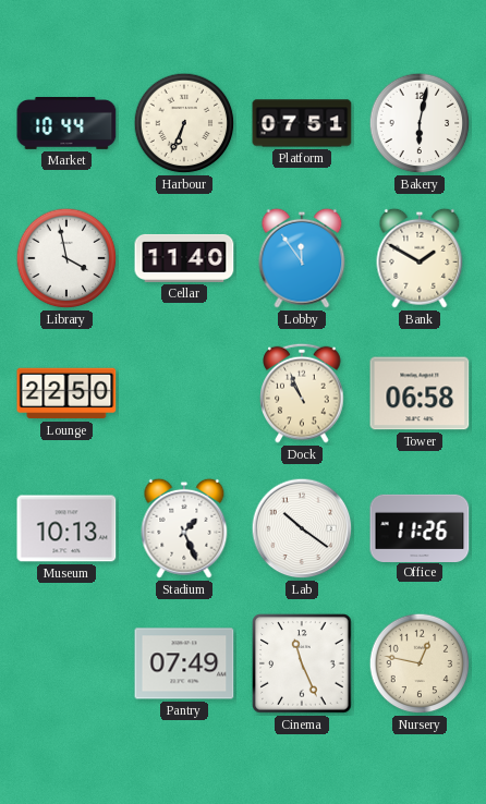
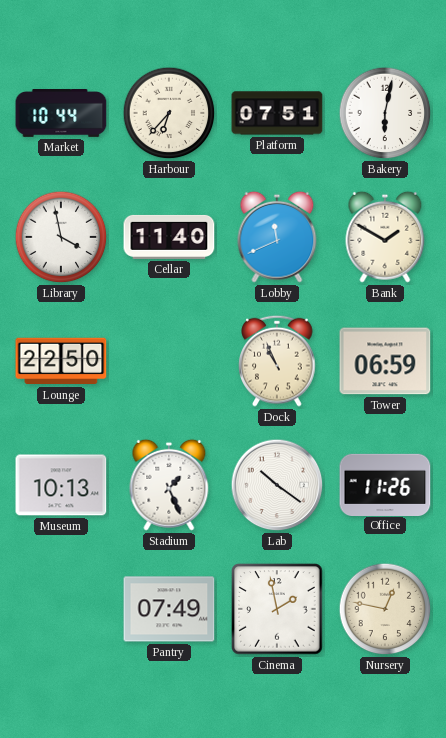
Harbour: 6:34 -> 6:37 (169, 113)
Lobby: 11:54 -> 11:41 (277, 237)
Tower: 06:58 -> 06:59 (385, 361)
Cinema: 11:26 -> 1:58 (277, 609)
